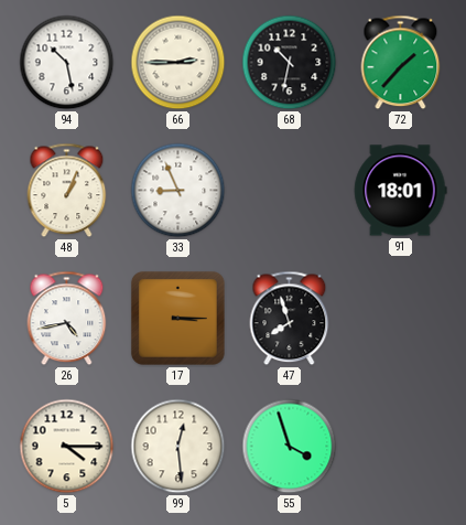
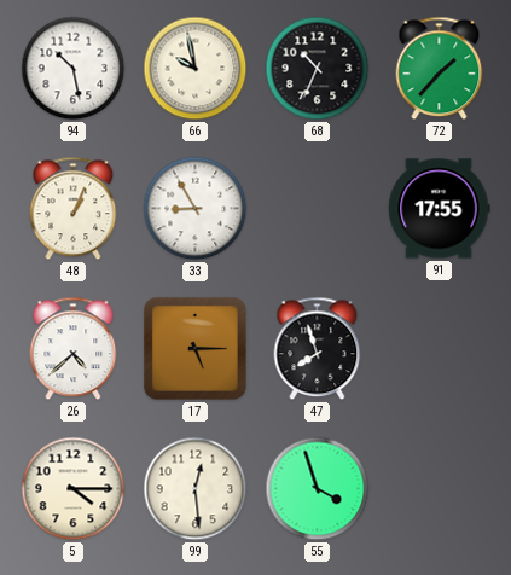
66: 2:45 -> 9:58 (196, 69)
68: 10:32 -> 10:34 (318, 69)
33: 8:56 -> 8:55 (196, 209)
91: 18:01 -> 17:55 (440, 209)
26: 4:43 -> 4:38 (74, 349)
17: 3:15 -> 5:15 (194, 348)
